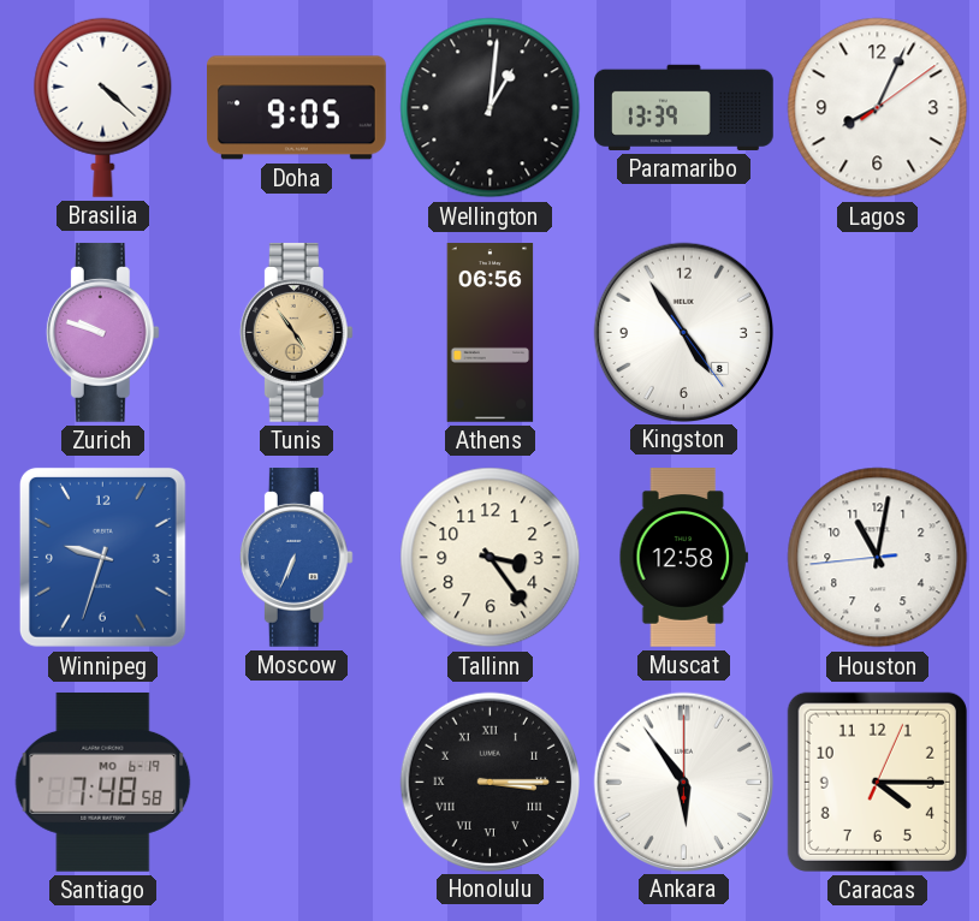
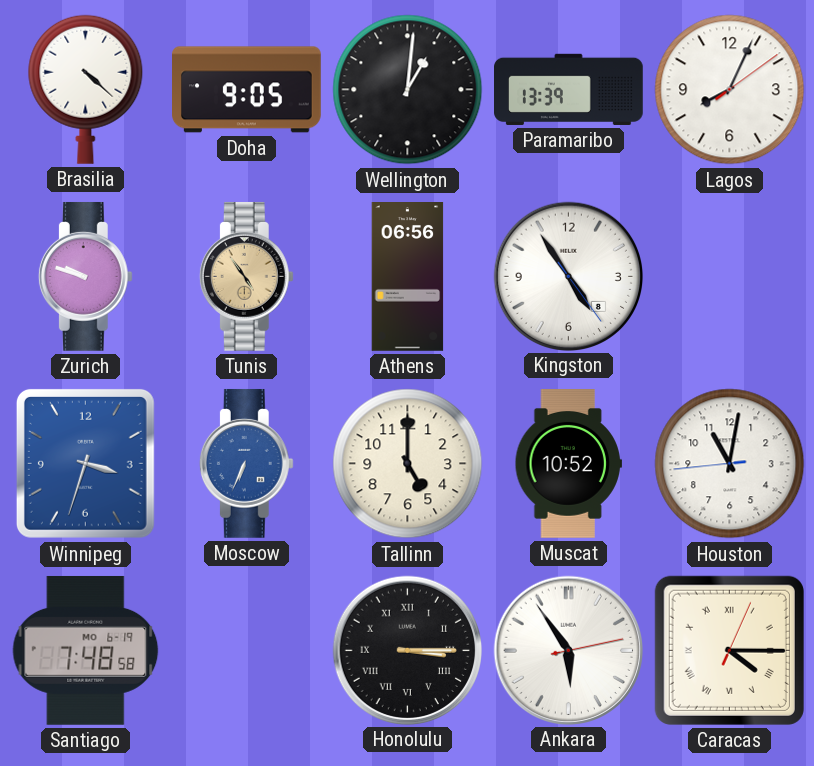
Winnipeg: 9:33 -> 3:33 (85, 463)
Tallinn: 3:24 -> 5:00 (408, 464)
Muscat: 12:58 -> 10:52 (568, 464)
Ankara: 5:54:00 -> 5:54:13 (568, 650)
Caracas numerals: Arabic -> Roman (729, 650)
